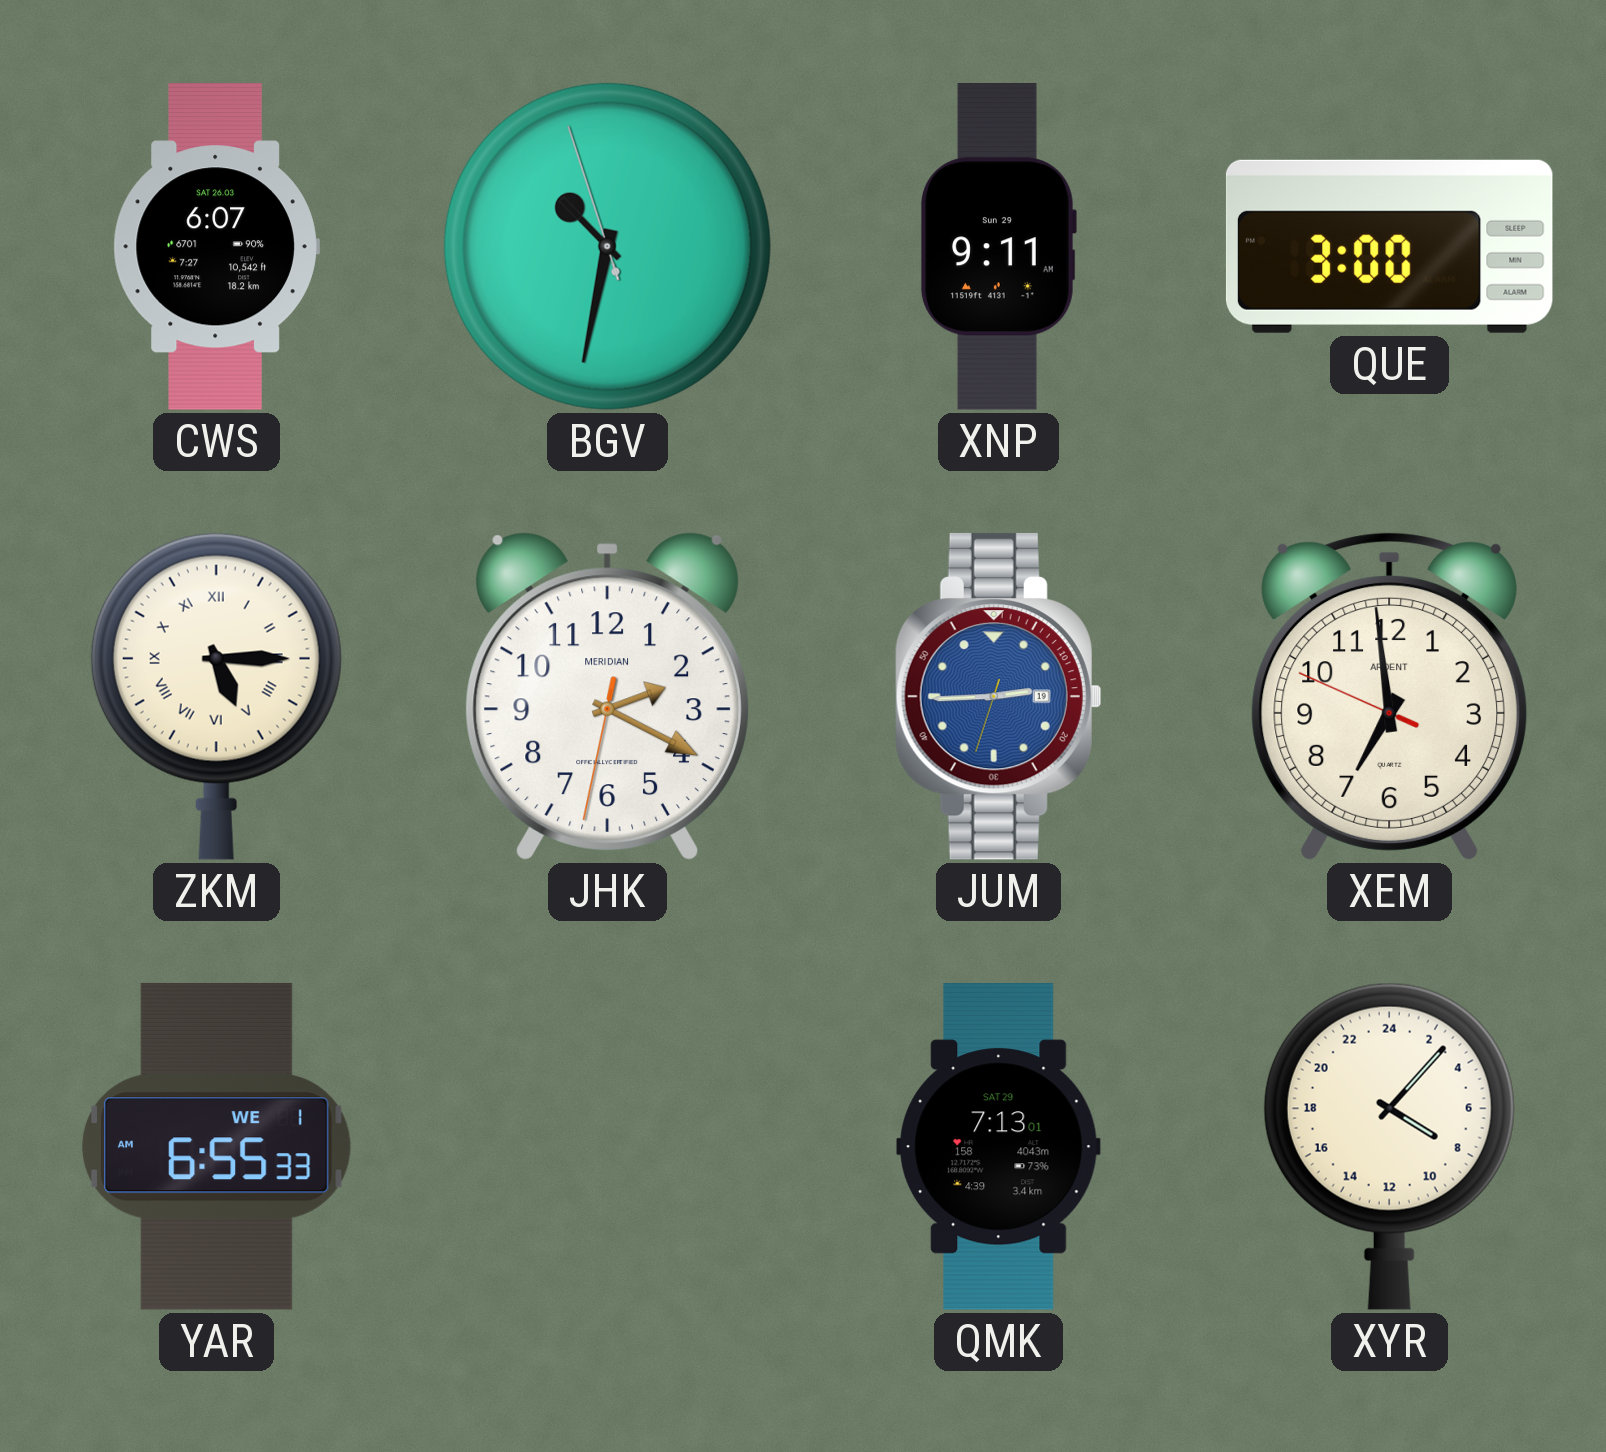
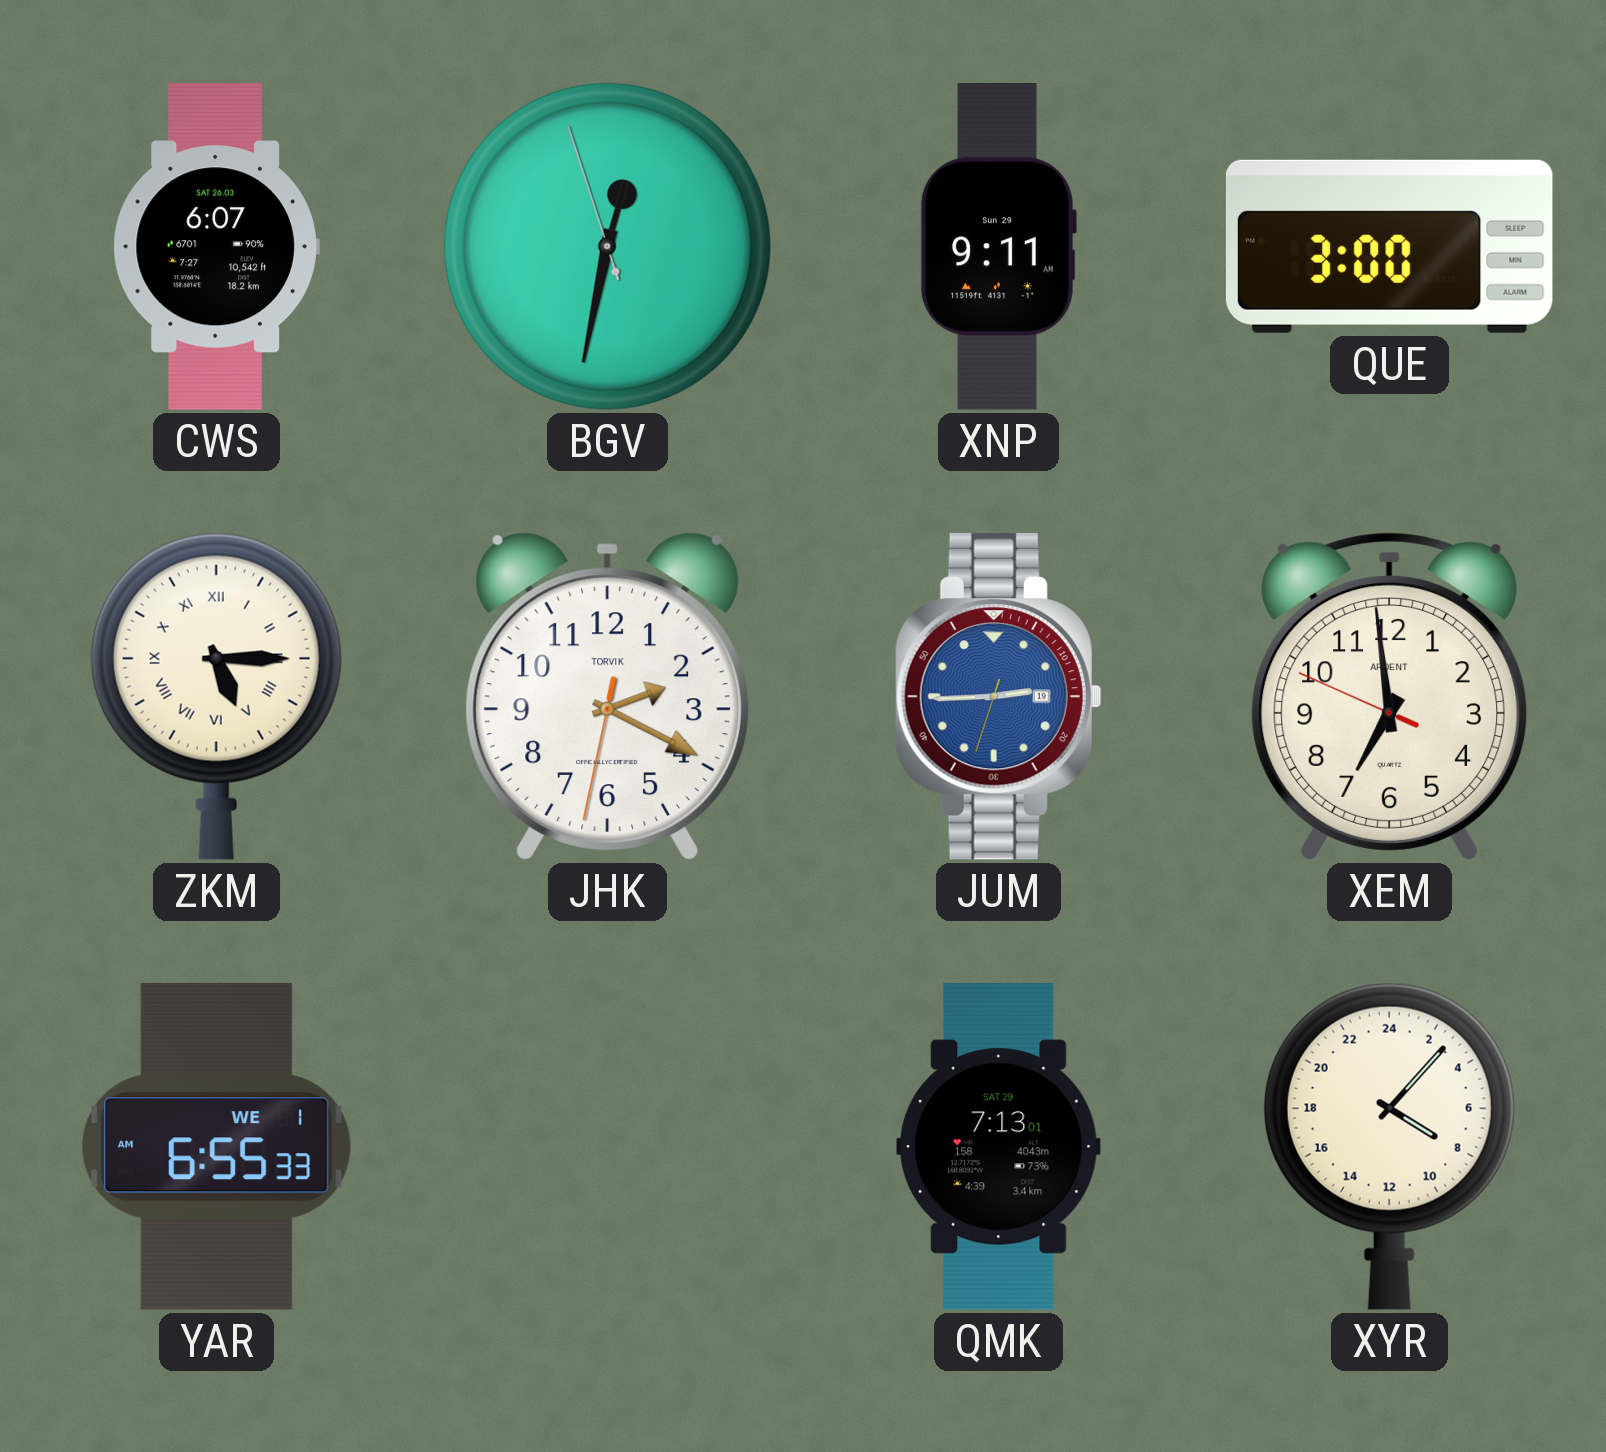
BGV: 10:31 -> 12:31 (607, 246)
JHK brand: MERIDIAN -> TORVIK (607, 696)
